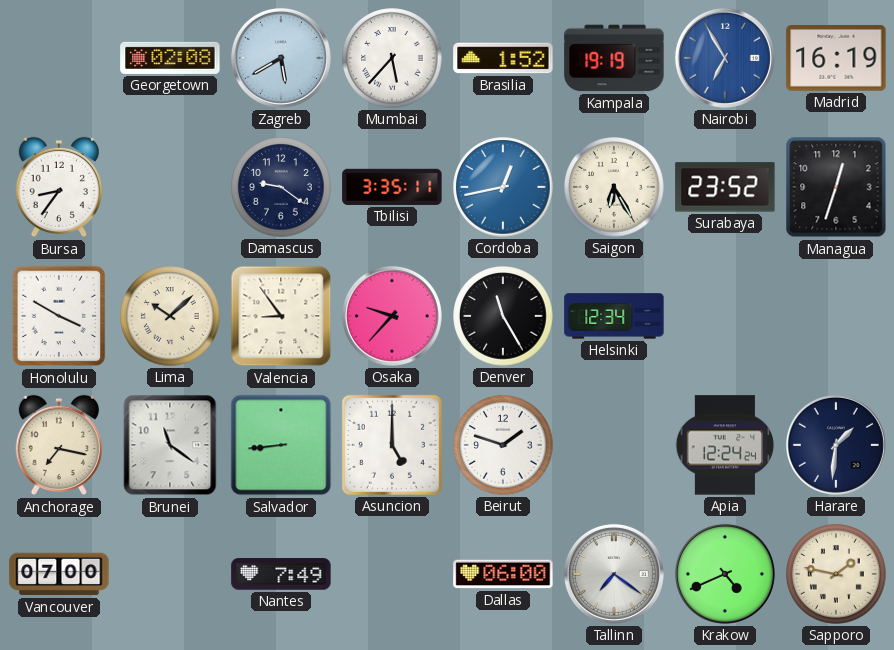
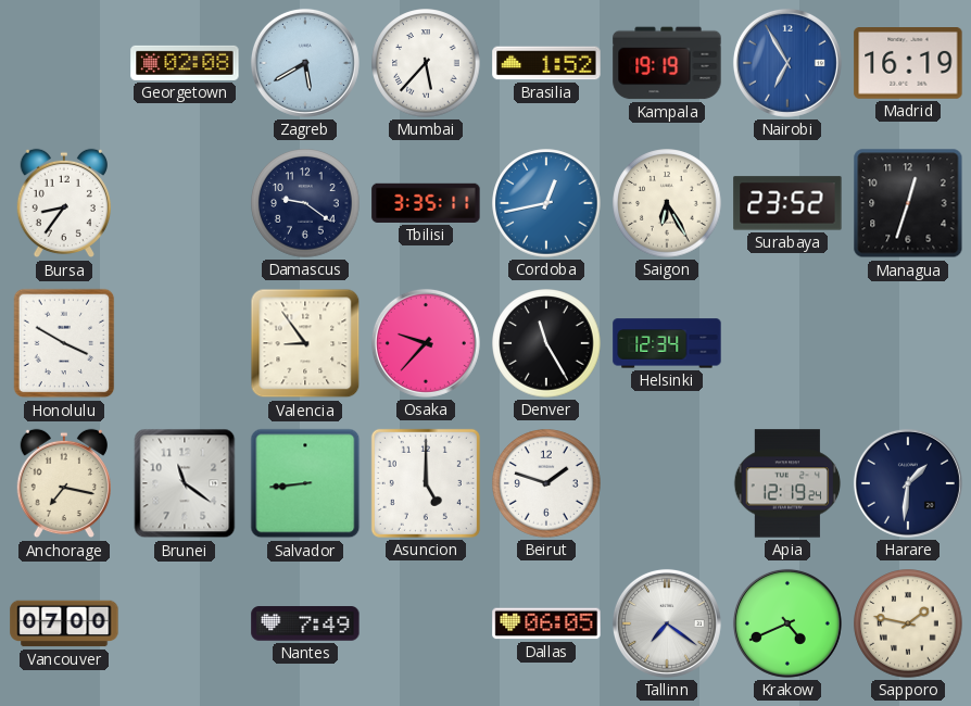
Lima: 10:08 -> none (170, 316)
Apia: 12:24 -> 12:19 (787, 483)
Dallas: 06:00 -> 06:05 (546, 623)
